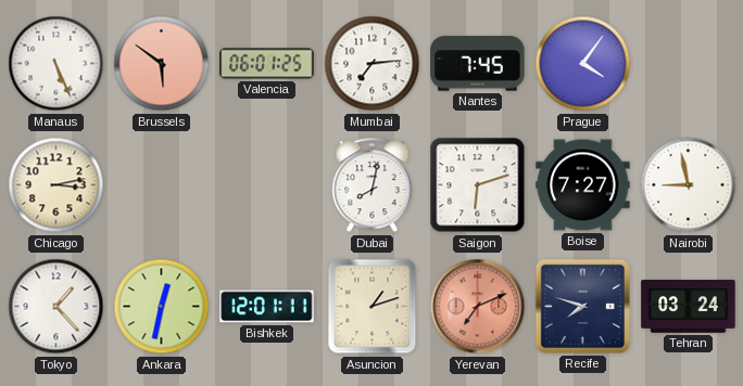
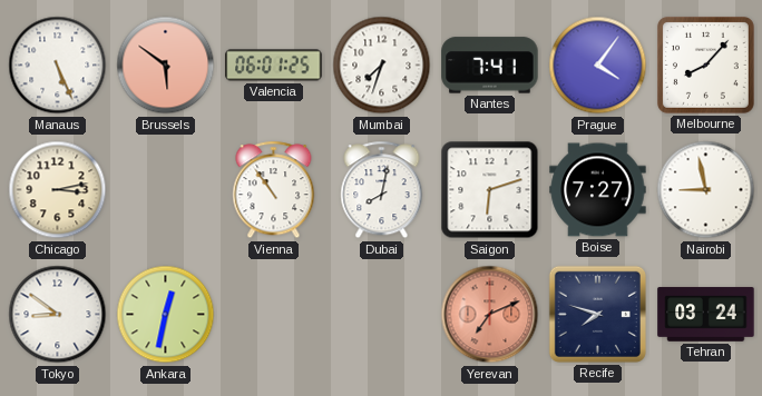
Mumbai: 7:14 -> 7:33 (382, 66)
Nantes: 7:45 -> 7:41 (490, 66)
Melbourne: none -> 8:07 (705, 65)
Vienna: none -> 10:54 (274, 190)
Tokyo: 1:23 -> 8:51 (58, 315)
Bishkek: 12:01 -> none (267, 307)
Asuncion: 1:12 -> none (373, 307)
